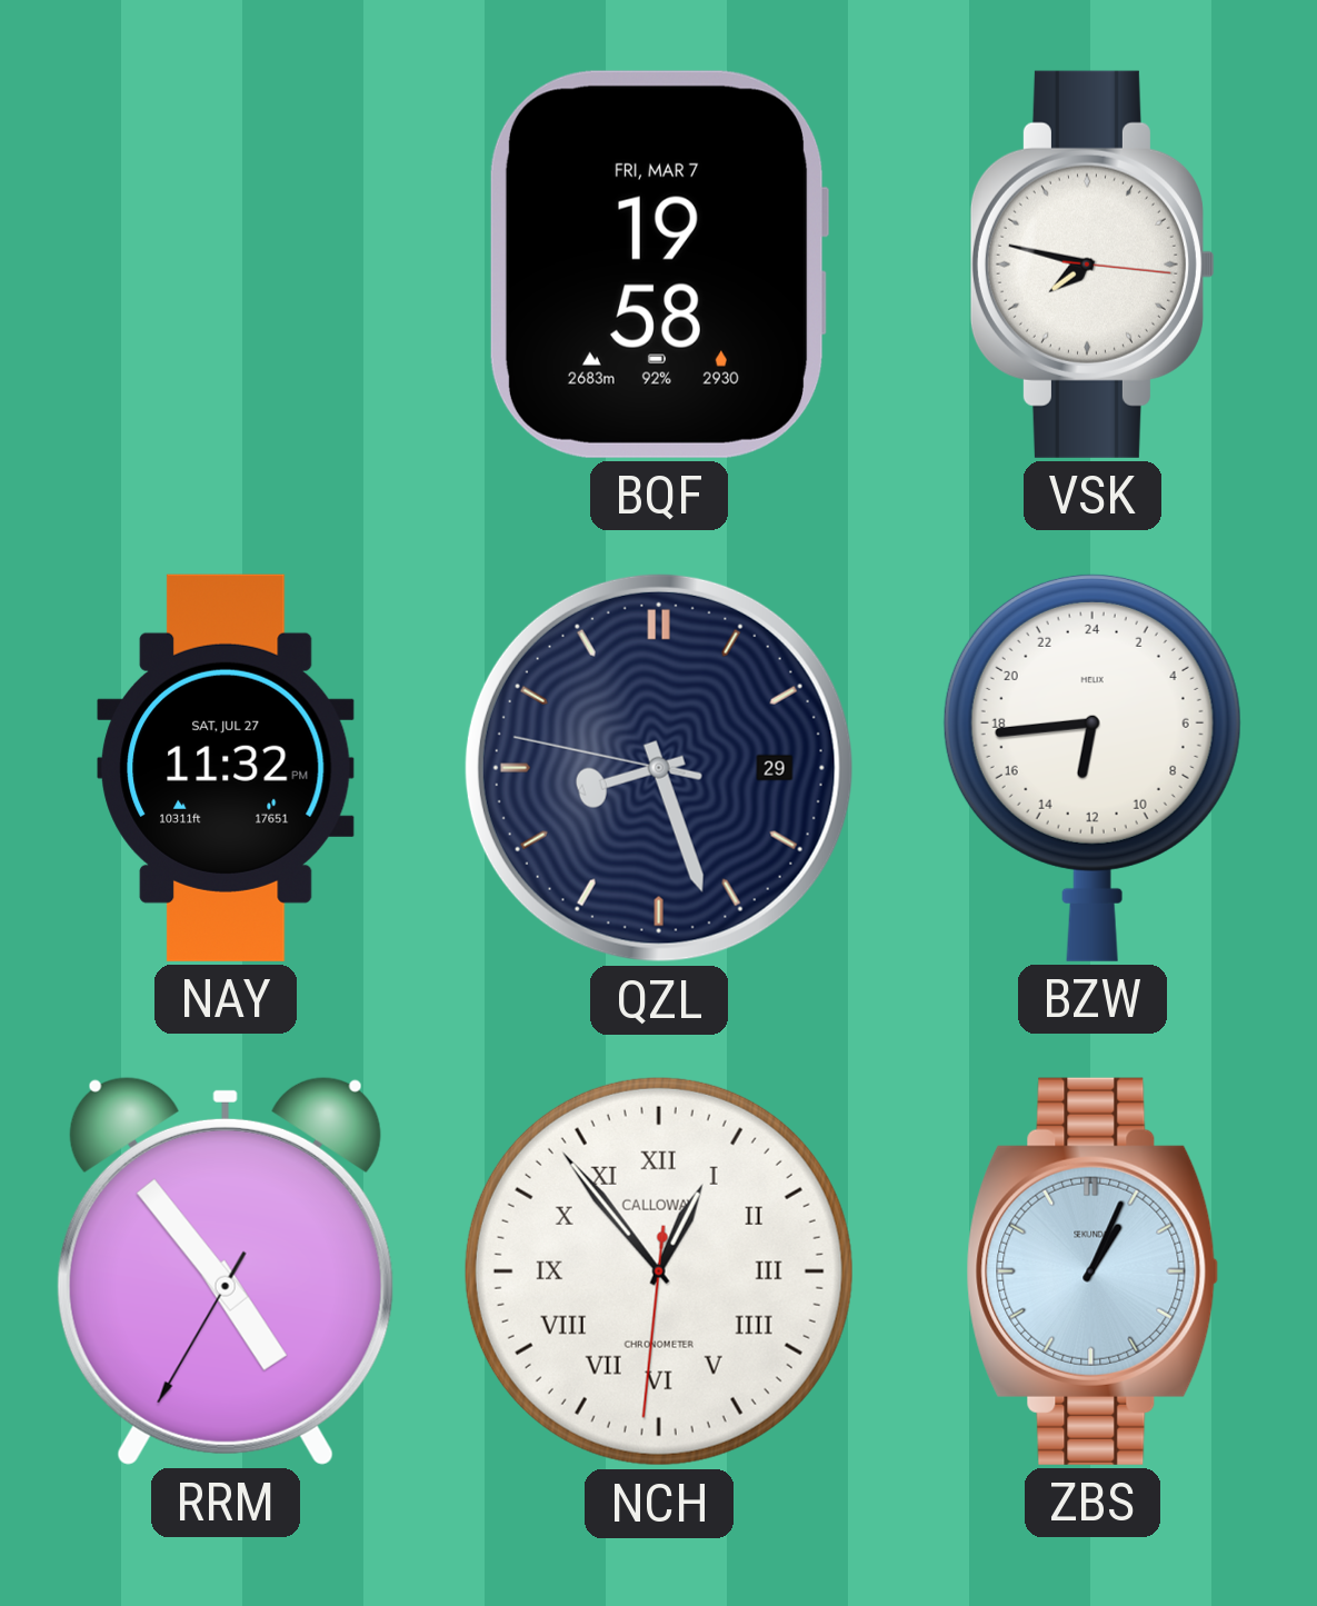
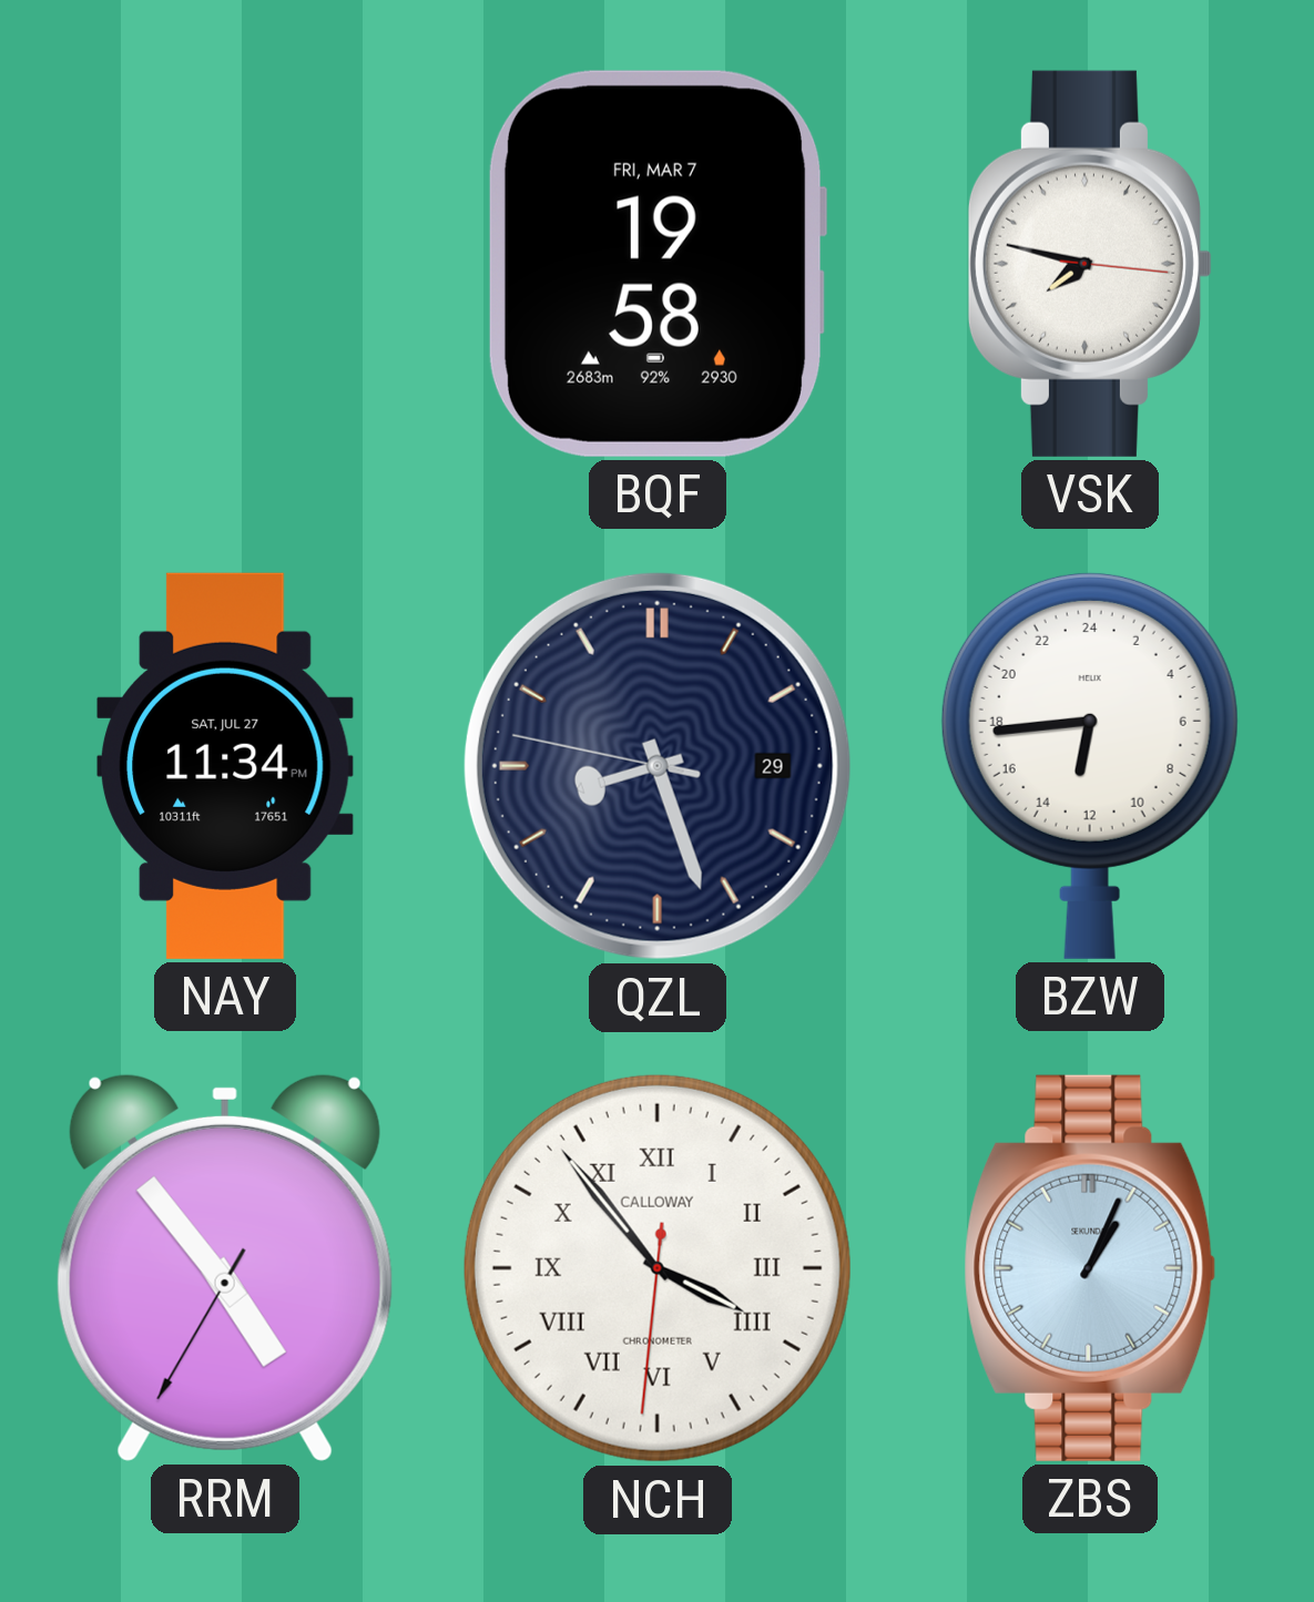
NAY: 11:32 -> 11:34 (225, 766)
NCH: 12:53 -> 3:53 (658, 1268)
